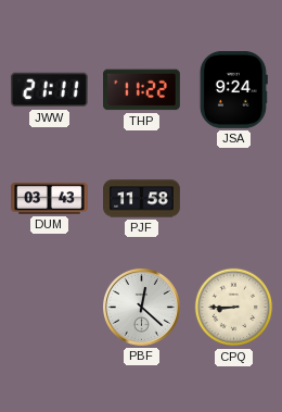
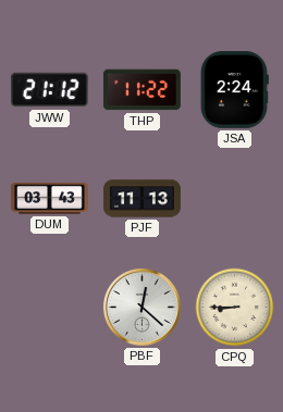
JWW: 21:11 -> 21:12 (49, 90)
JSA: 9:24 -> 2:24 (234, 89)
PJF: 11:58 -> 11:13 (143, 199)
